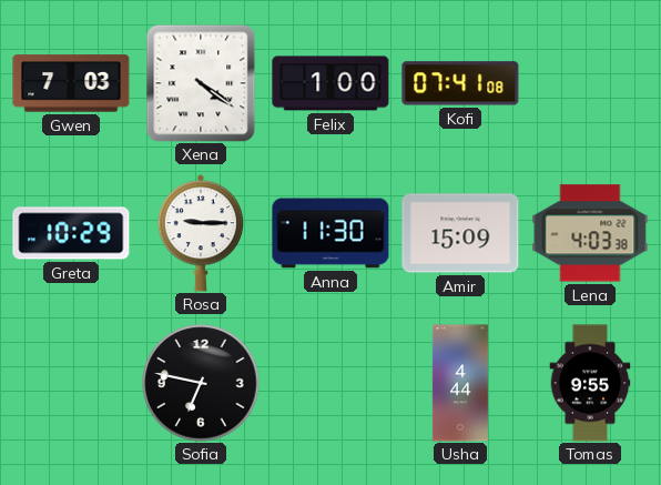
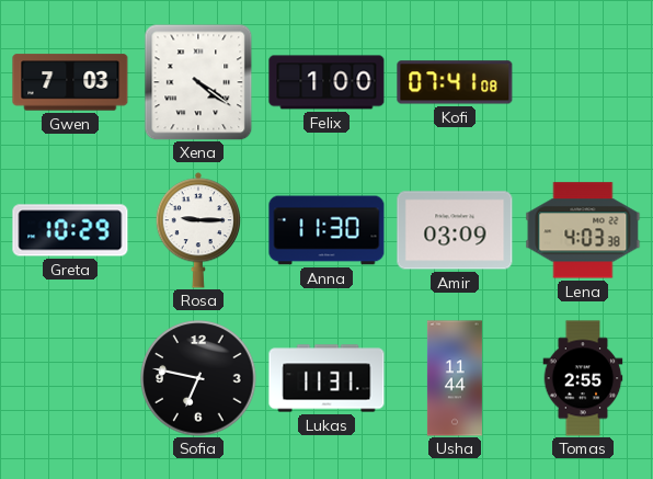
Amir: 15:09 -> 03:09 (455, 230)
Lukas: none -> 11:31 (326, 378)
Usha: 4:44 -> 11:44 (455, 378)
Tomas: 9:55 -> 2:55 (583, 378)
